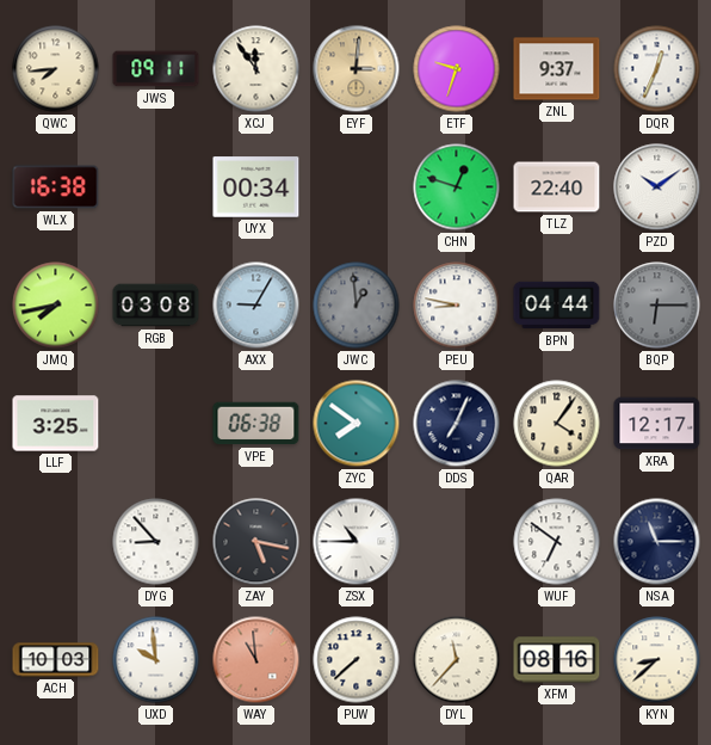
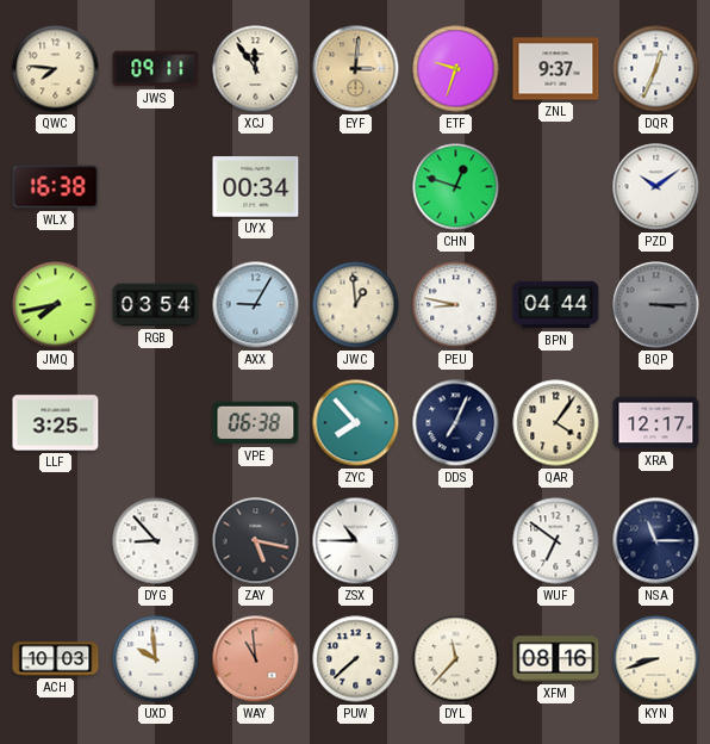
QWC: 7:44 -> 7:46 (56, 69)
TLZ: 22:40 -> none (557, 187)
RGB: 03:08 -> 03:54 (156, 305)
JWC dial: grey -> cream (356, 305)
BQP: 6:15 -> 3:15 (656, 305)
ZYC: 7:51 -> 7:53 (356, 423)
KYN: 8:38 -> 8:42 (656, 659)
